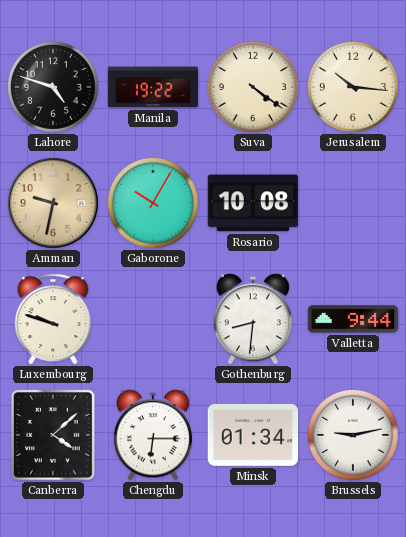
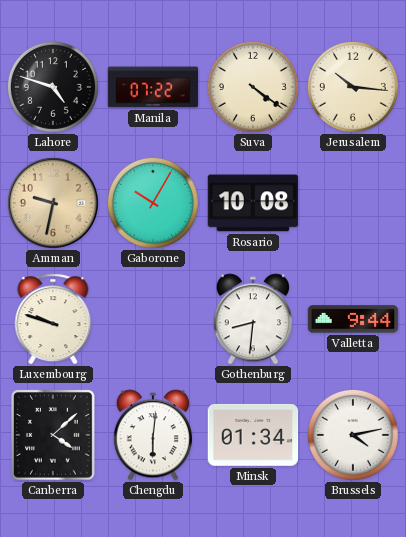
Manila: 19:22 -> 07:22 (153, 87)
Chengdu: 6:15 -> 6:01 (153, 435)
Brussels: 9:13 -> 4:13 (353, 435)
